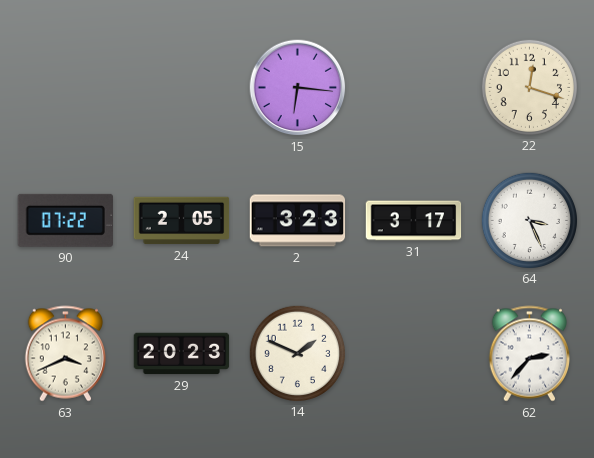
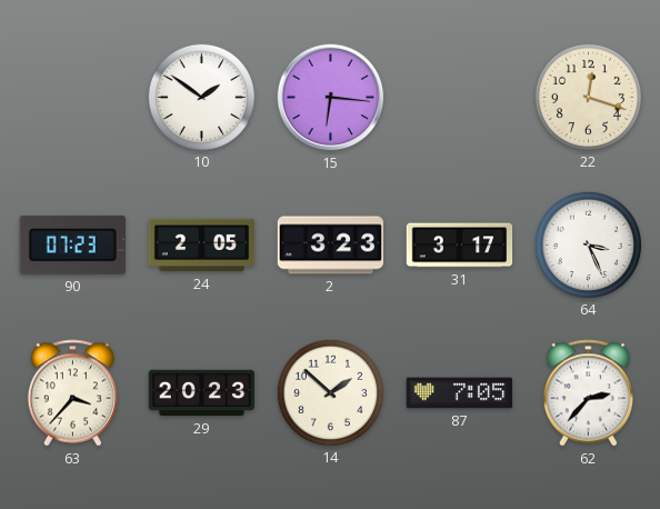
10: none -> 1:51 (201, 97)
90: 07:22 -> 07:23 (72, 244)
63: 3:41 -> 3:37 (72, 393)
14: 1:49 -> 1:52 (330, 392)
87: none -> 7:05 (460, 393)
